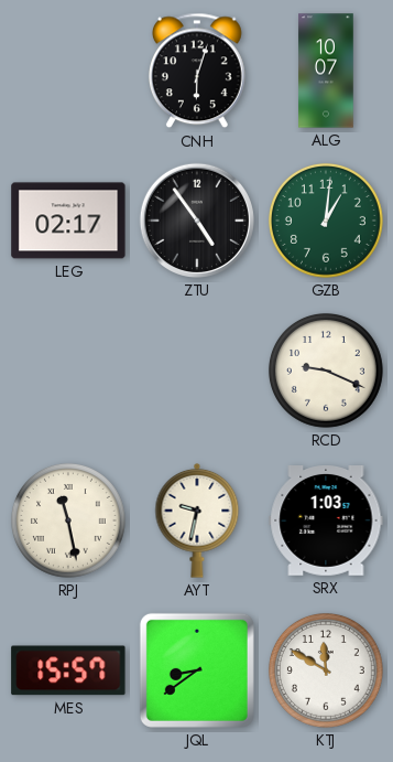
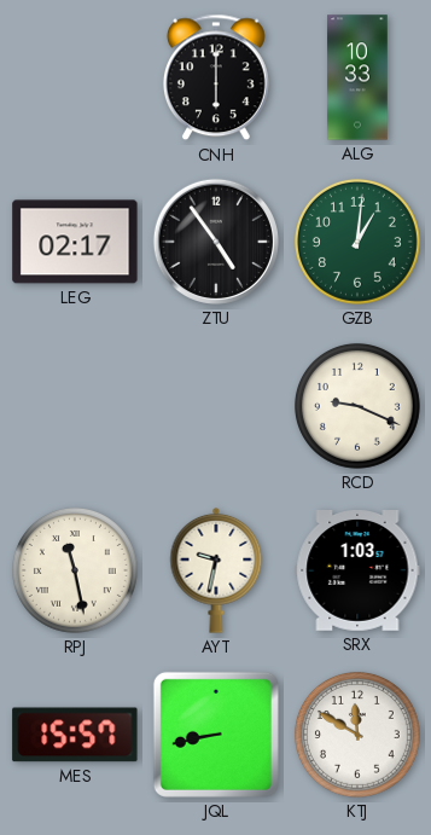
CNH: 6:03 -> 6:00 (216, 77)
ALG: 10:07 -> 10:33 (357, 77)
JQL: 8:39 -> 8:43 (216, 735)
